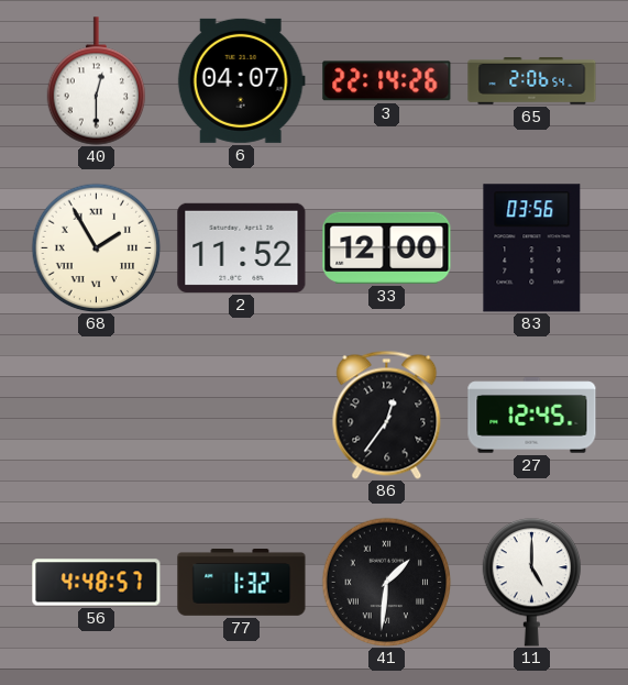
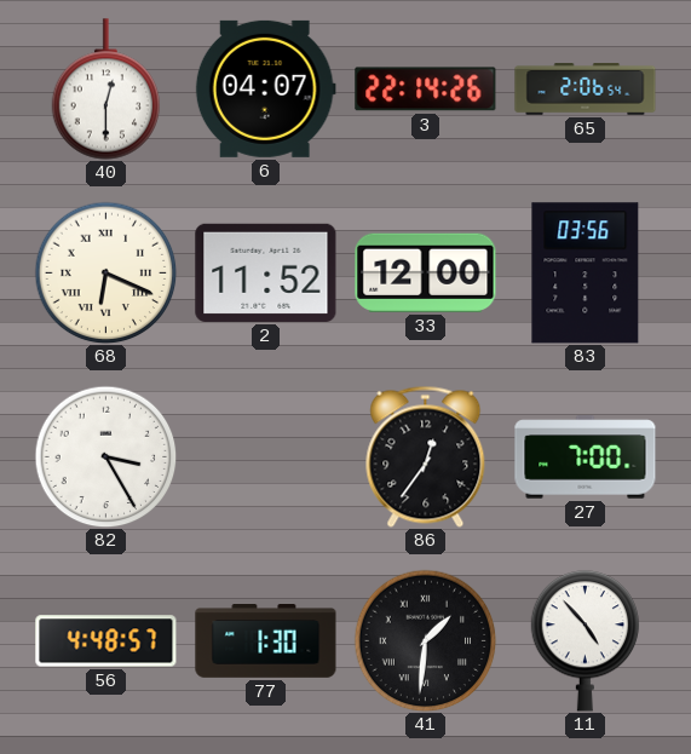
68: 1:55 -> 6:19 (105, 272)
82: none -> 3:25 (105, 456)
27: 12:45 -> 7:00 (586, 457)
77: 1:32 -> 1:30 (266, 641)
11: 5:00 -> 4:53 (586, 641)
